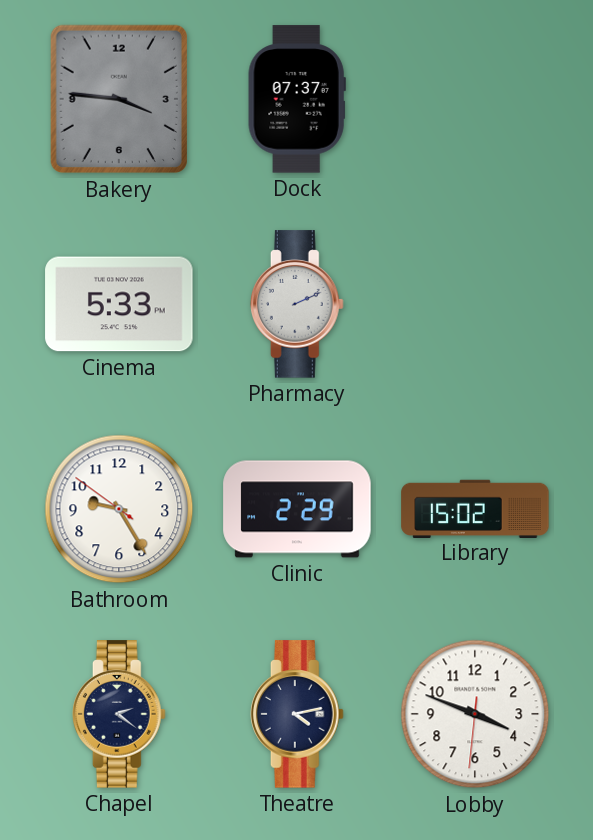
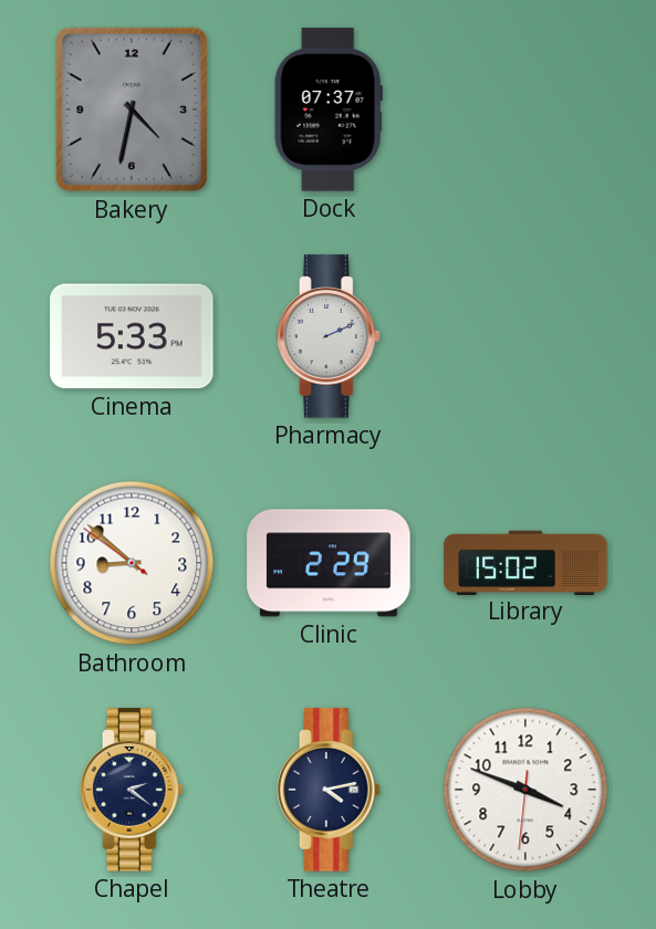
Bakery: 3:46 -> 4:32 (131, 109)
Bathroom: 9:24 -> 8:51 (132, 563)
